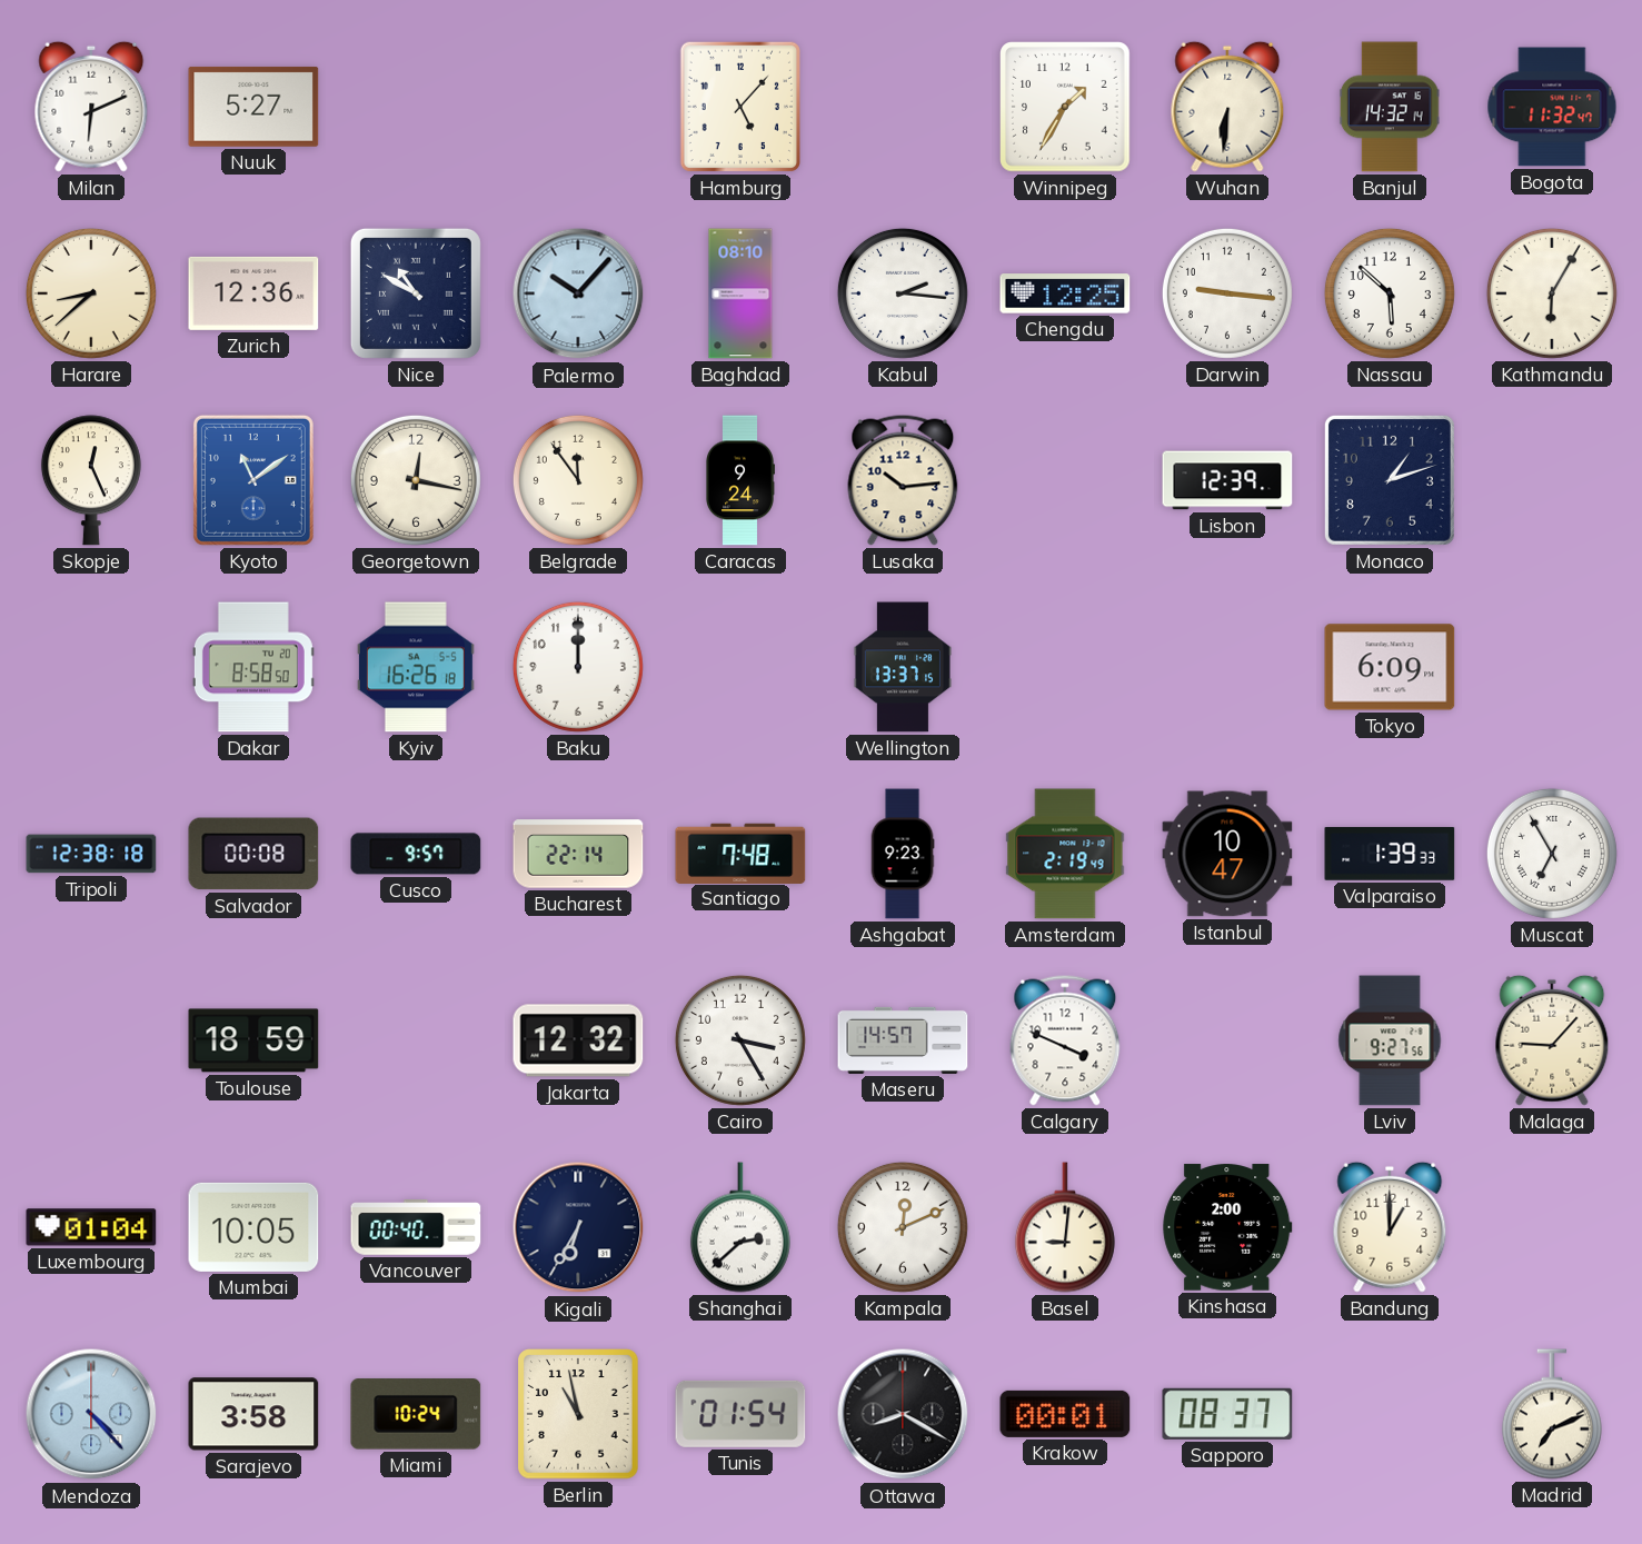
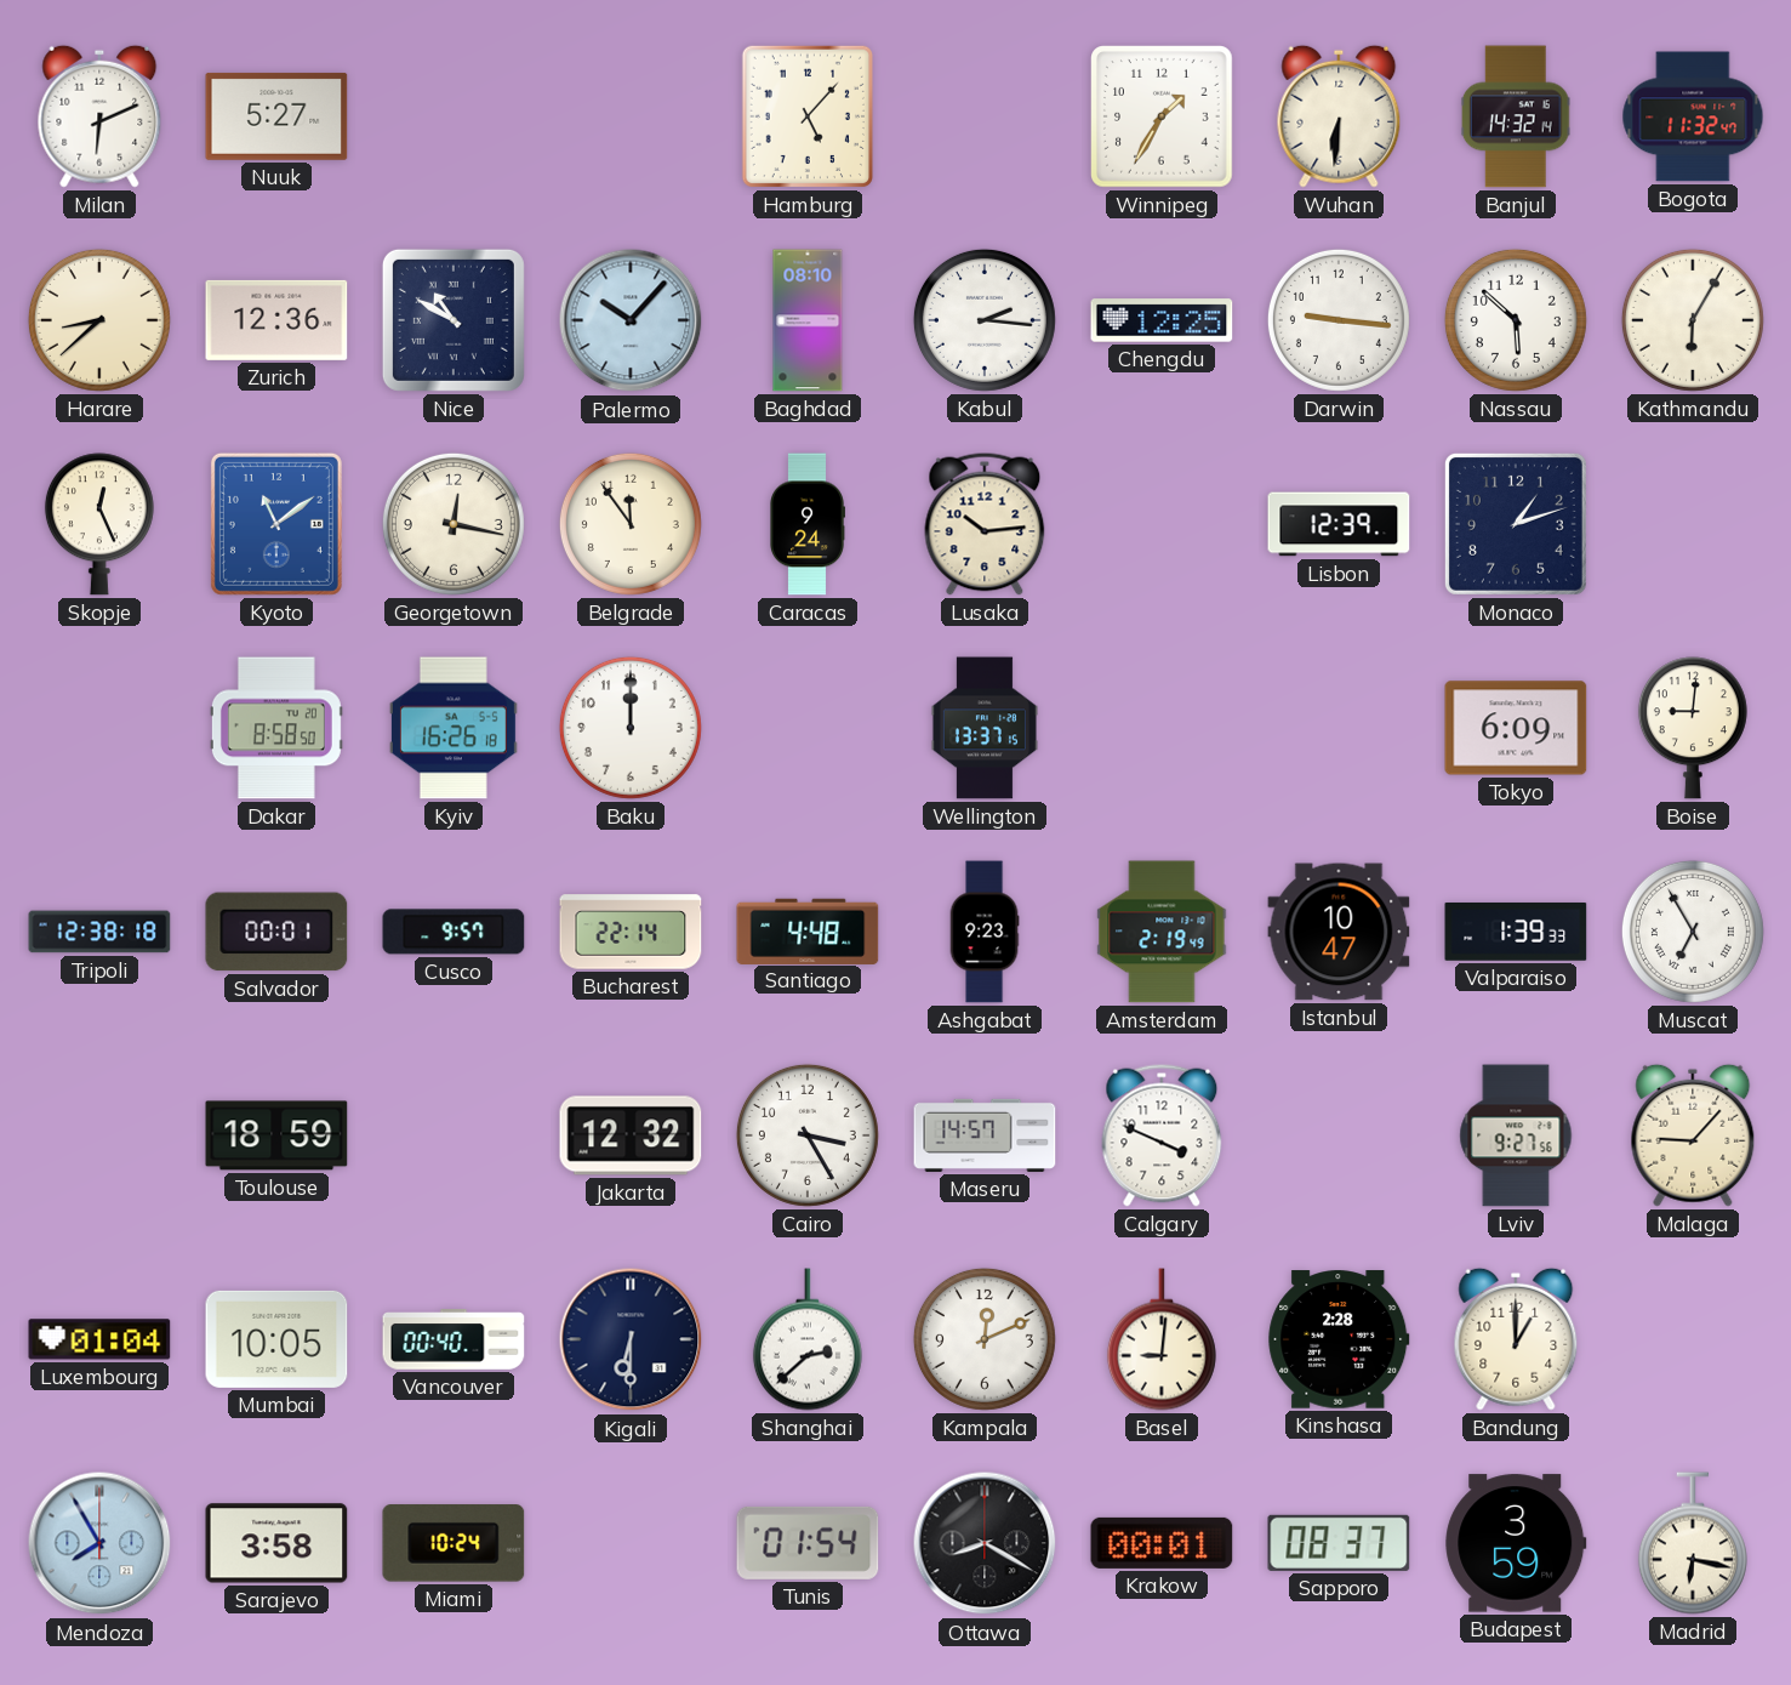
Boise: none -> 9:01 (1693, 728)
Salvador: 00:08 -> 00:01 (276, 932)
Santiago: 7:48 -> 4:48 (808, 930)
Kigali: 6:35 -> 6:30 (631, 1339)
Kinshasa: 2:00 -> 2:28 (1339, 1339)
Mendoza: 4:23 -> 7:55 (99, 1543)
Berlin: 10:58 -> none (578, 1414)
Budapest: none -> 3:59 (1516, 1543)
Madrid: 7:11 -> 6:17 (1693, 1543)
